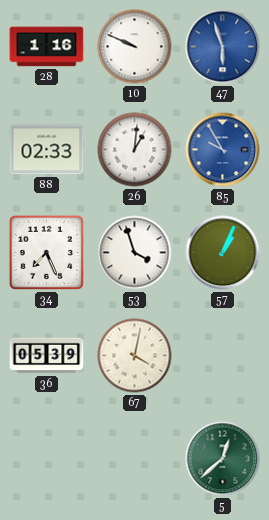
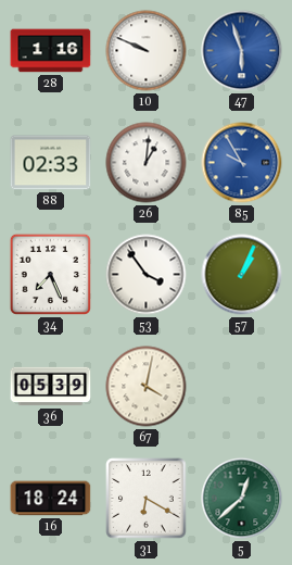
53: 3:57 -> 3:54 (147, 275)
16: none -> 18:24 (51, 499)
31: none -> 6:20 (147, 499)
